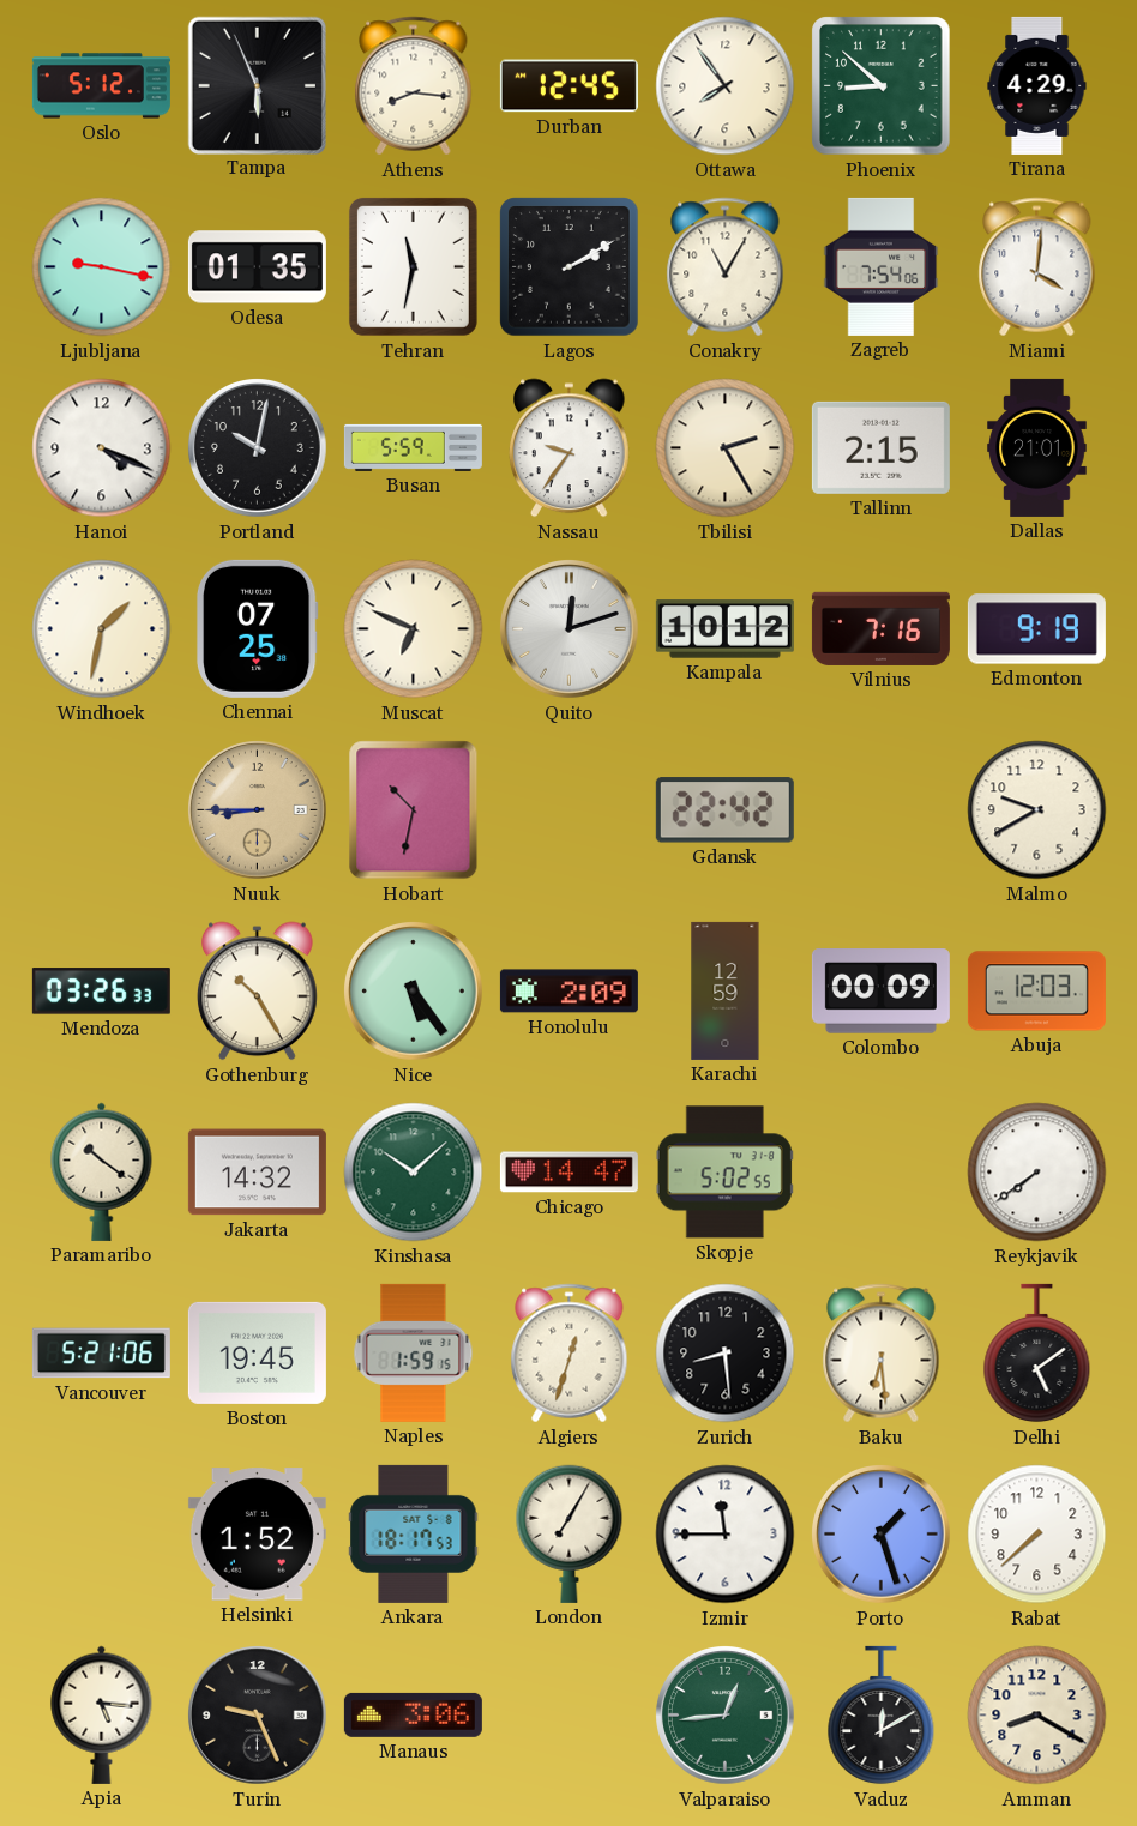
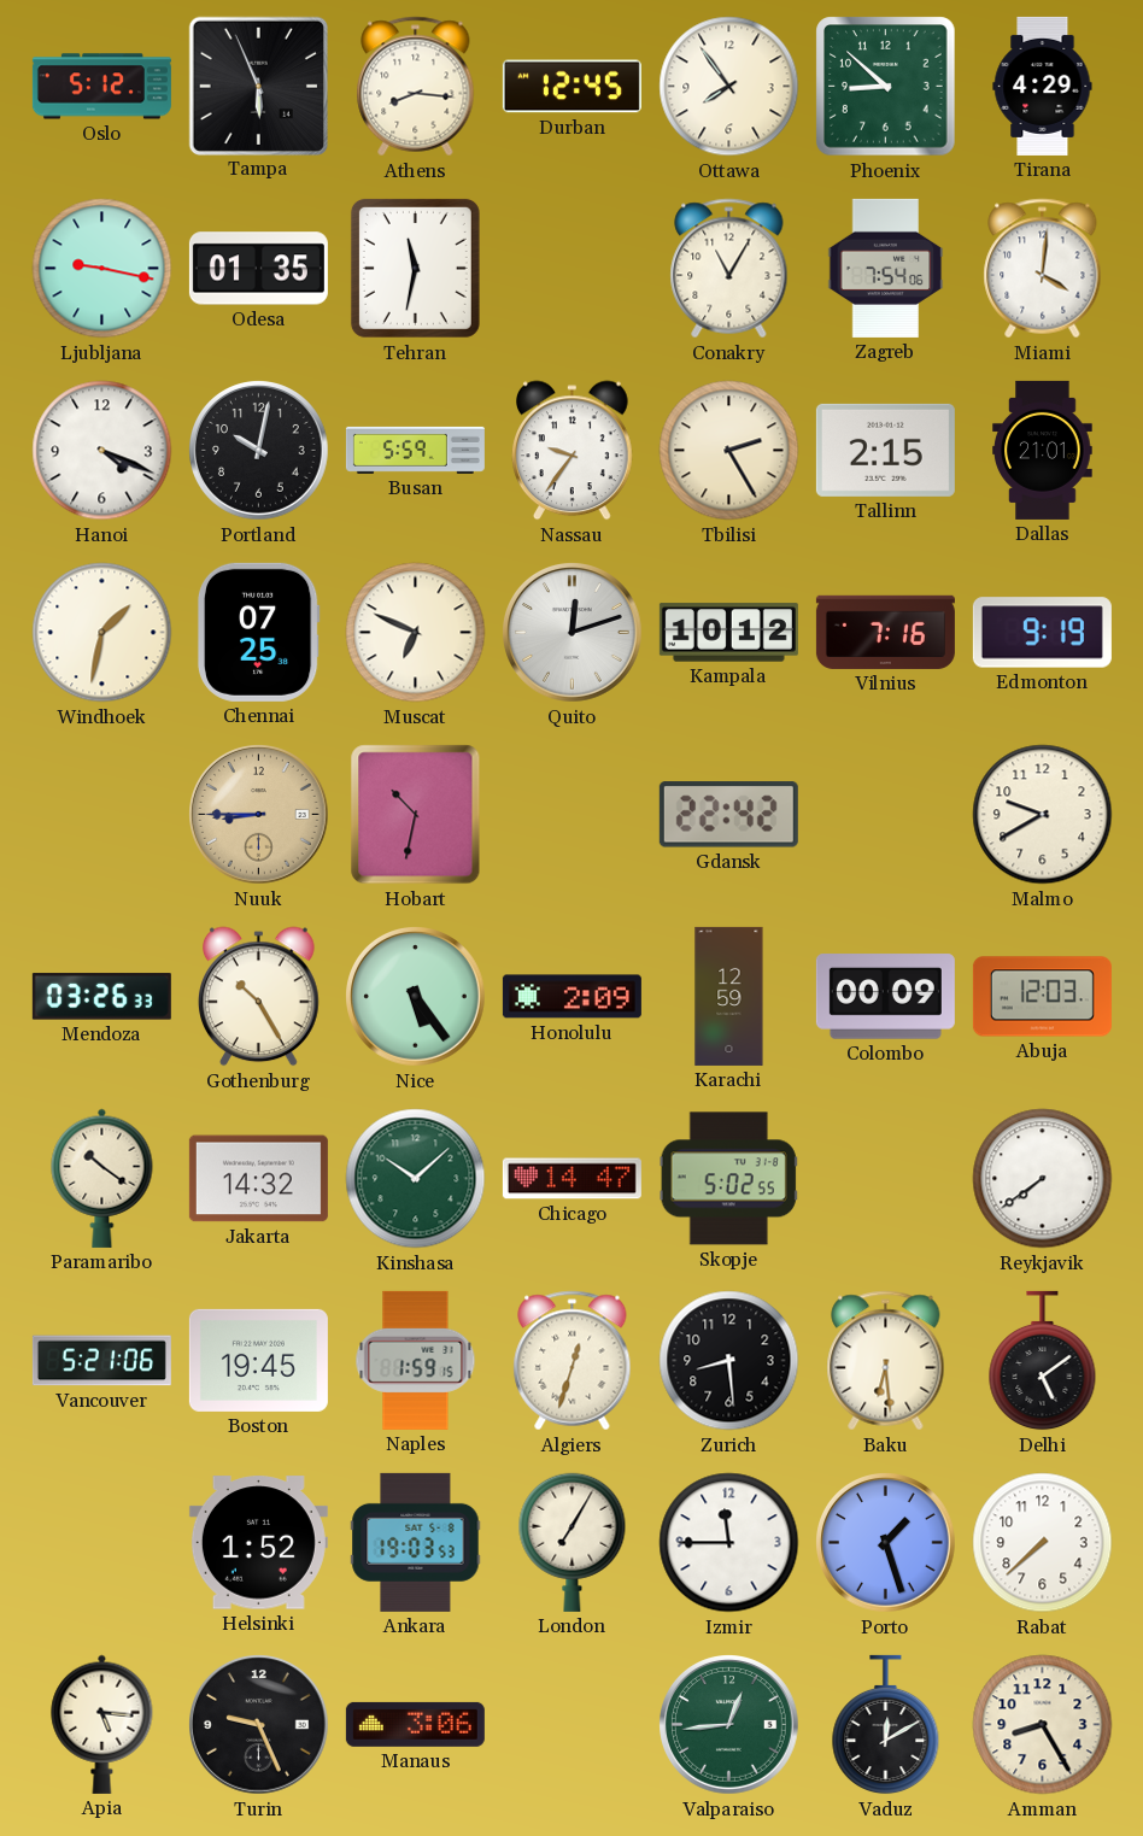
Lagos: 2:10 -> none (570, 267)
Ankara: 18:17 -> 19:03 (416, 1542)
Amman: 8:20 -> 8:25 (1043, 1725)
